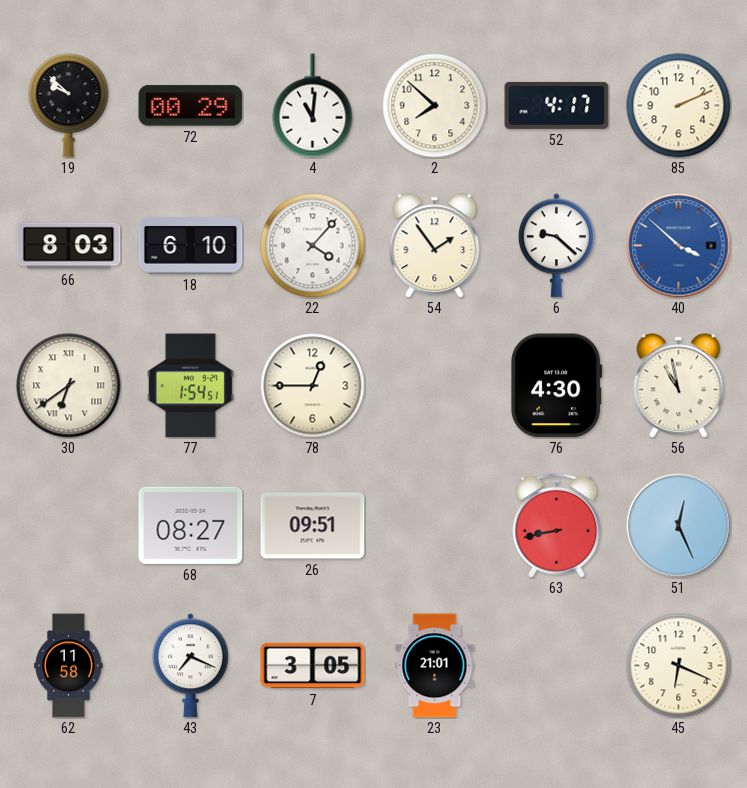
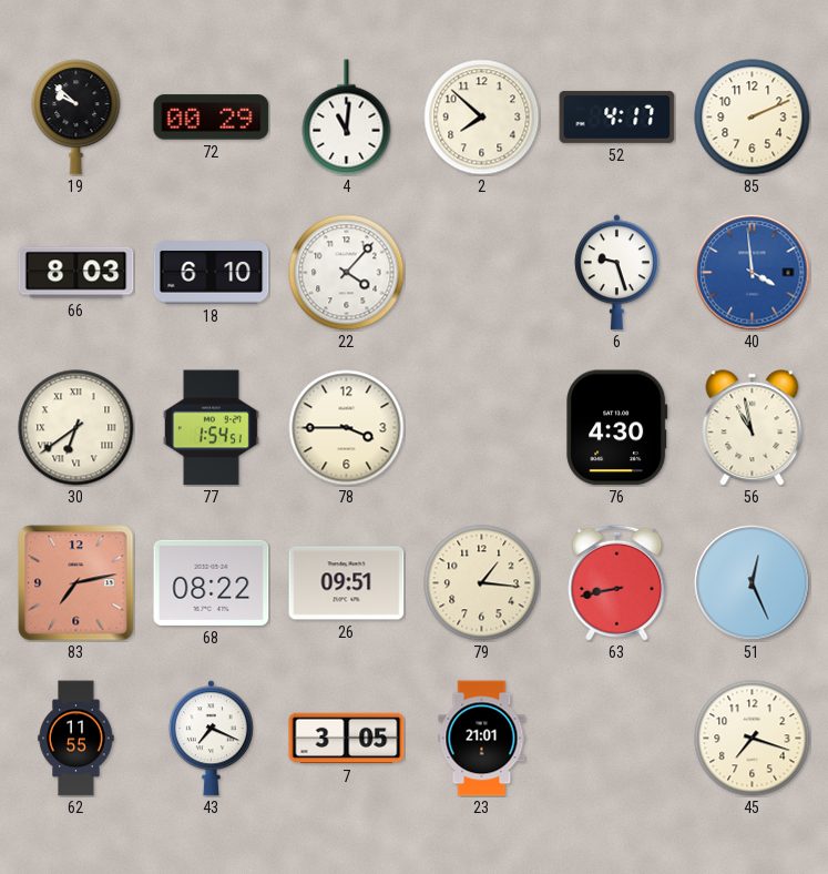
54: 1:54 -> none (435, 246)
6: 9:22 -> 9:27 (616, 273)
40: 3:52 -> 3:59 (753, 273)
78: 12:45 -> 3:45 (347, 428)
83: none -> 7:13 (76, 583)
68: 08:27 -> 08:22 (212, 582)
79: none -> 1:16 (482, 583)
62: 11:58 -> 11:55 (76, 739)
45: 6:19 -> 7:18 (753, 739)
